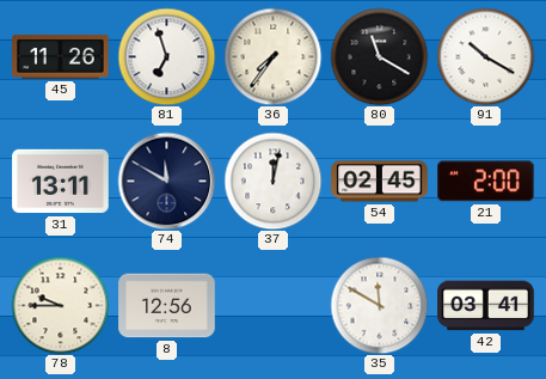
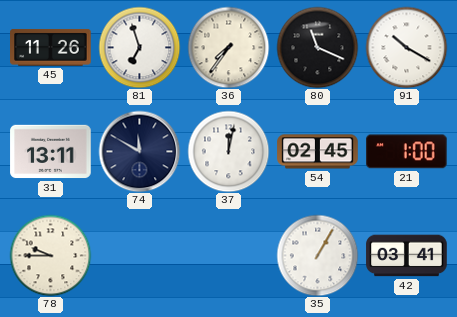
80: 11:20 -> 11:19 (317, 47)
21: 2:00 -> 1:00 (407, 152)
8: 12:56 -> none (167, 306)
35: 11:50 -> 1:05 (317, 255)
